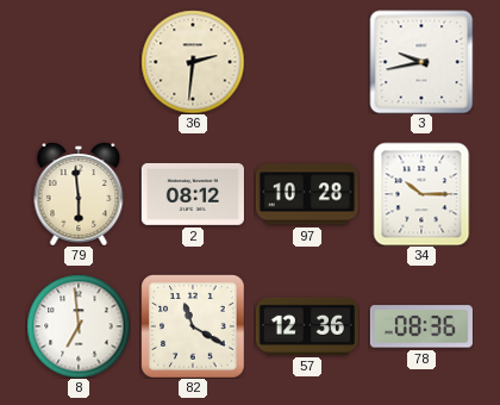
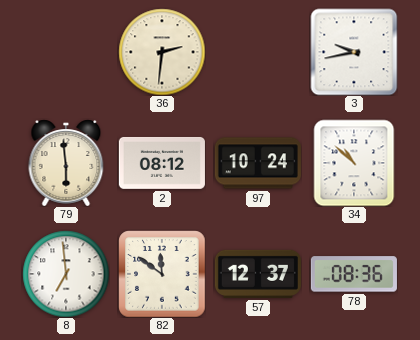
97: 10:28 -> 10:24 (258, 163)
34: 10:15 -> 10:52 (354, 163)
82: 11:20 -> 11:51 (162, 274)
57: 12:36 -> 12:37 (258, 274)
